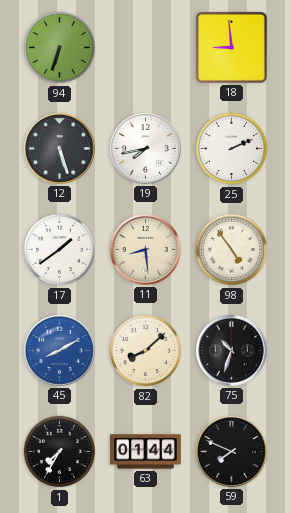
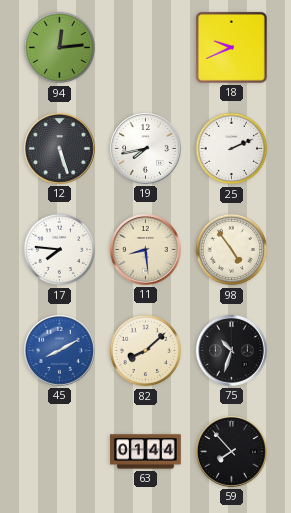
94: 6:33 -> 12:14 (60, 48)
18: 8:59 -> 9:41 (231, 47)
17: 1:39 -> 7:46 (60, 250)
1: 7:35 -> none (60, 452)
59: 7:49 -> 7:53 (232, 452)
